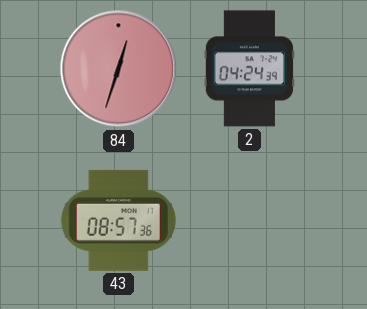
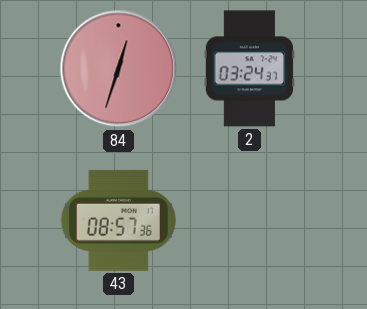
2: 04:24 -> 03:24 (249, 69)
